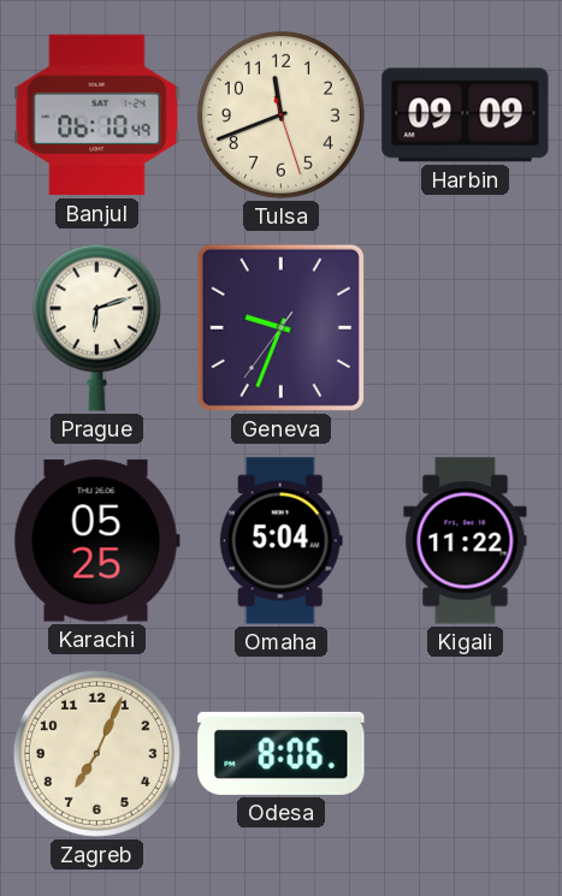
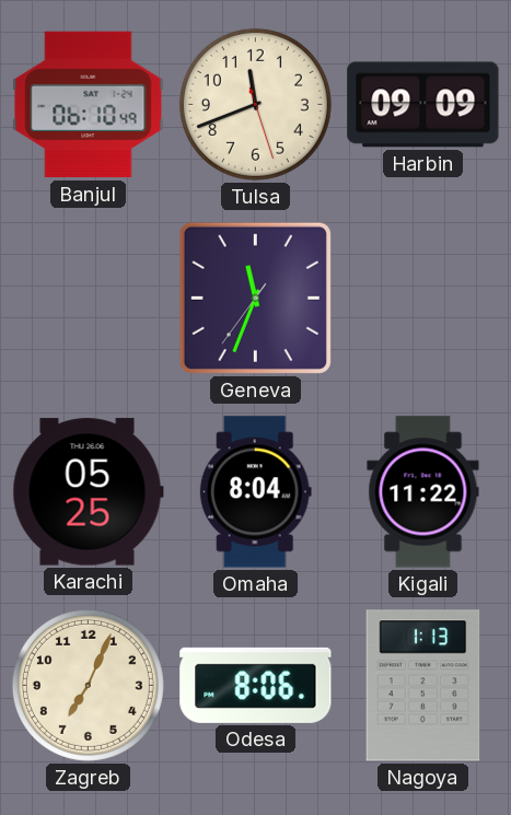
Prague: 6:12 -> none (96, 327)
Geneva: 9:33 -> 11:33 (255, 298)
Omaha: 5:04 -> 8:04 (255, 492)
Nagoya: none -> 1:13 (423, 686)
